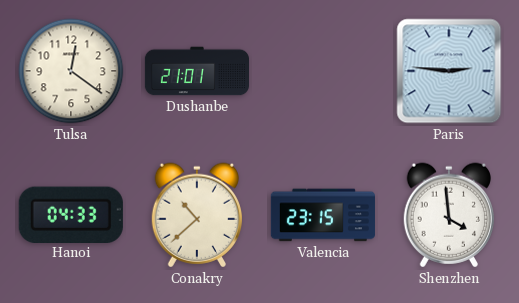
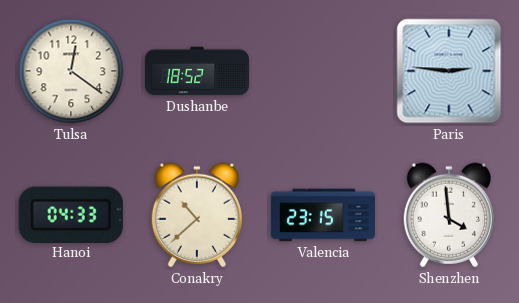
Dushanbe: 21:01 -> 18:52 (196, 71)
